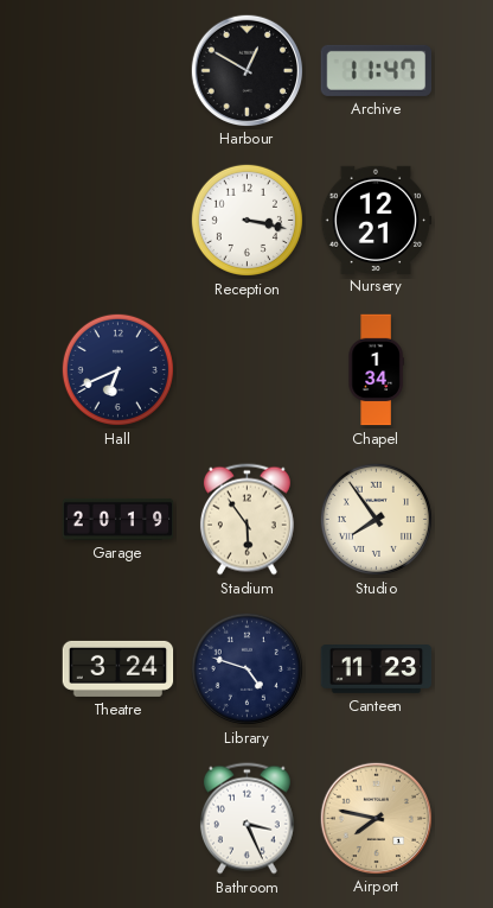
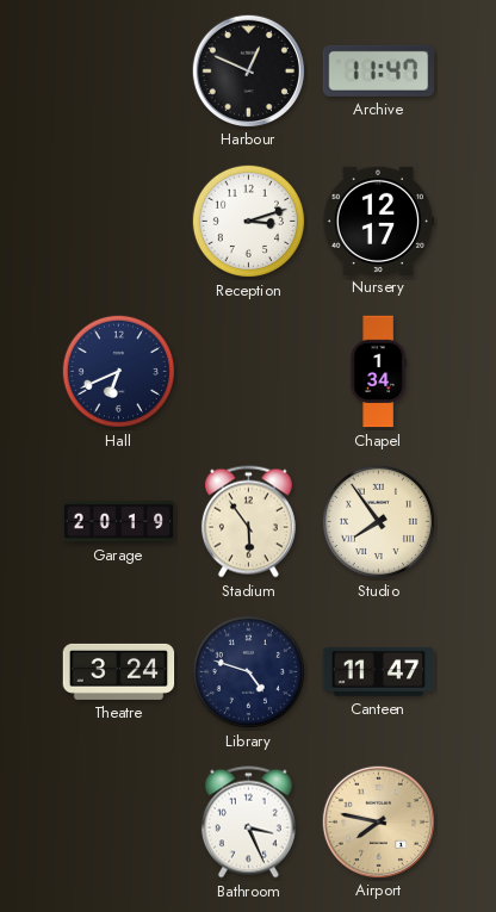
Harbour: 12:50 -> 12:49 (248, 70)
Reception: 3:17 -> 3:12 (248, 221)
Nursery: 12:21 -> 12:17 (378, 221)
Canteen: 11:23 -> 11:47 (379, 672)
